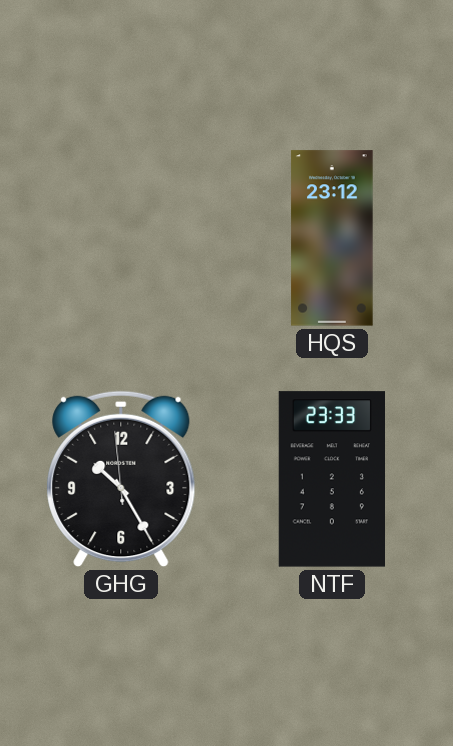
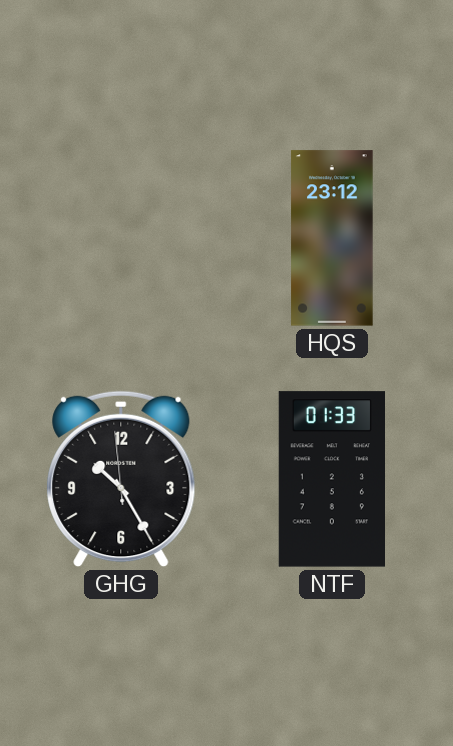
NTF: 23:33 -> 01:33 (331, 479)
